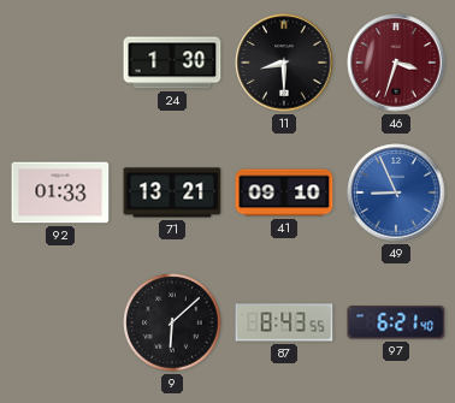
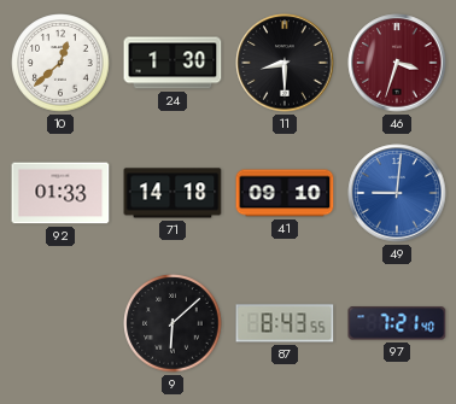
10: none -> 12:38 (60, 63)
71: 13:21 -> 14:18 (173, 193)
49: 8:56 -> 9:01 (397, 193)
97: 6:21 -> 7:21 (397, 323)
